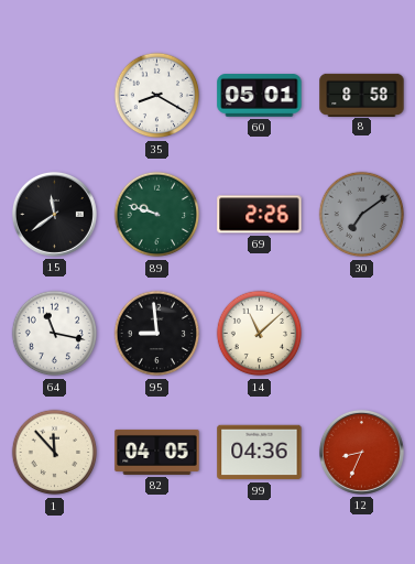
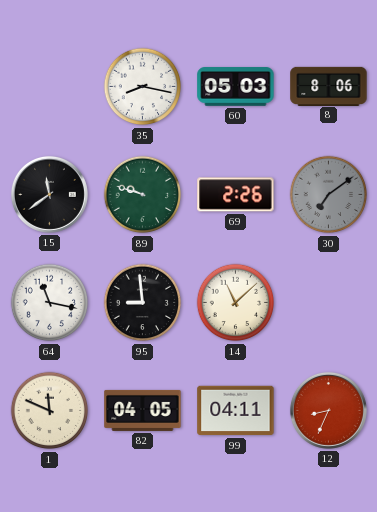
35: 8:20 -> 8:17 (143, 87)
60: 05:01 -> 05:03 (236, 87)
8: 8:58 -> 8:06 (329, 86)
1: 11:53 -> 11:49 (50, 411)
99: 04:36 -> 04:11 (236, 411)
